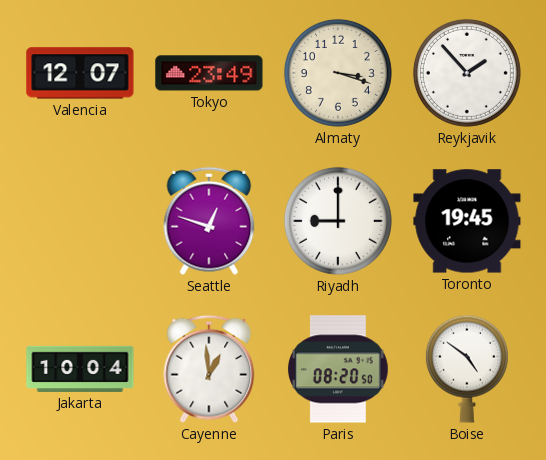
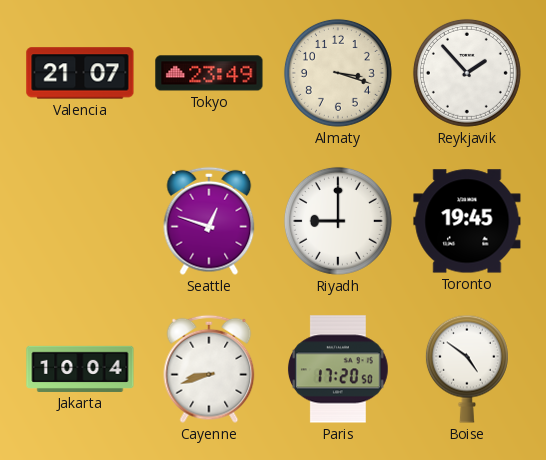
Valencia: 12:07 -> 21:07 (80, 73)
Cayenne: 12:59 -> 8:42 (209, 369)
Paris: 08:20 -> 17:20 (338, 369)
